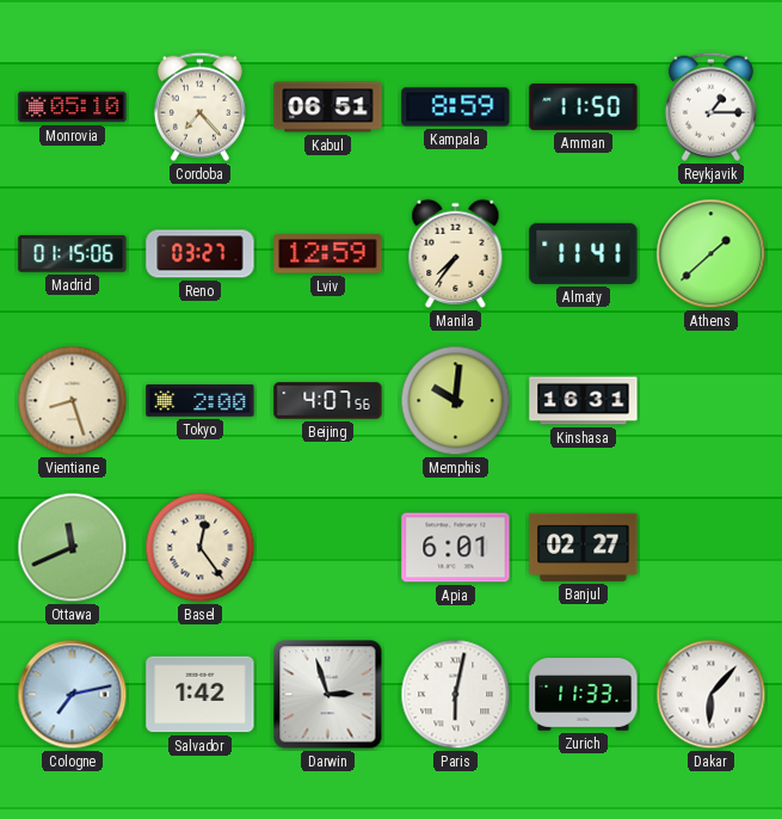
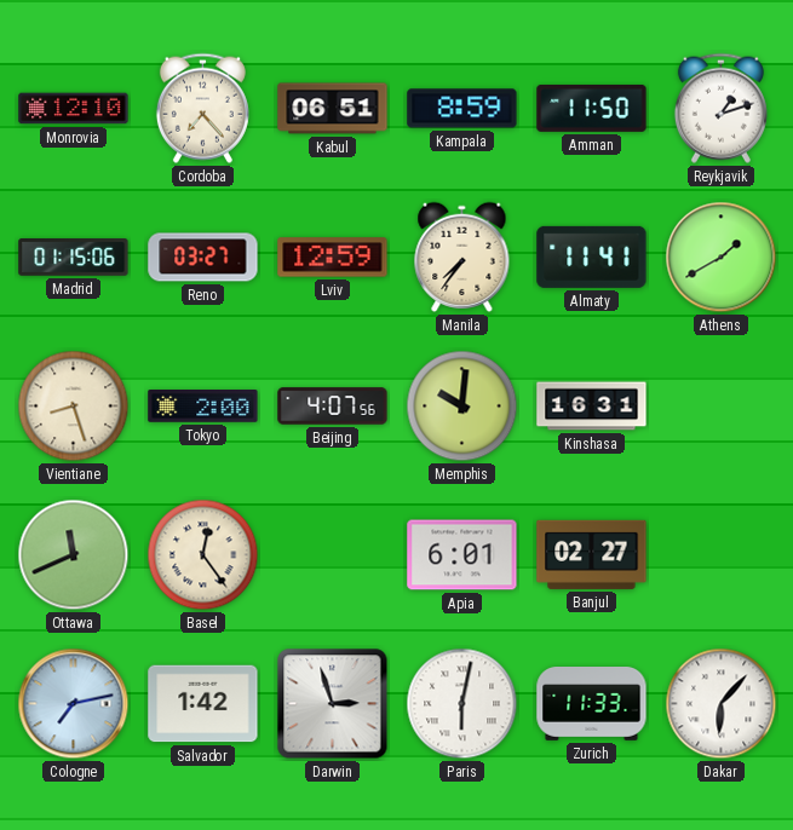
Monrovia: 05:10 -> 12:10 (74, 109)
Reykjavik: 1:15 -> 1:12 (720, 108)
Athens: 1:38 -> 1:40 (722, 258)
